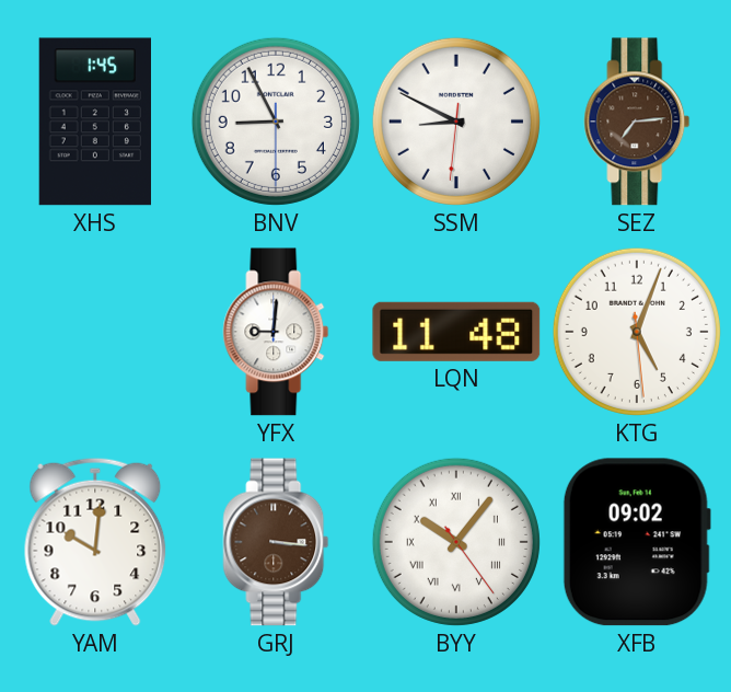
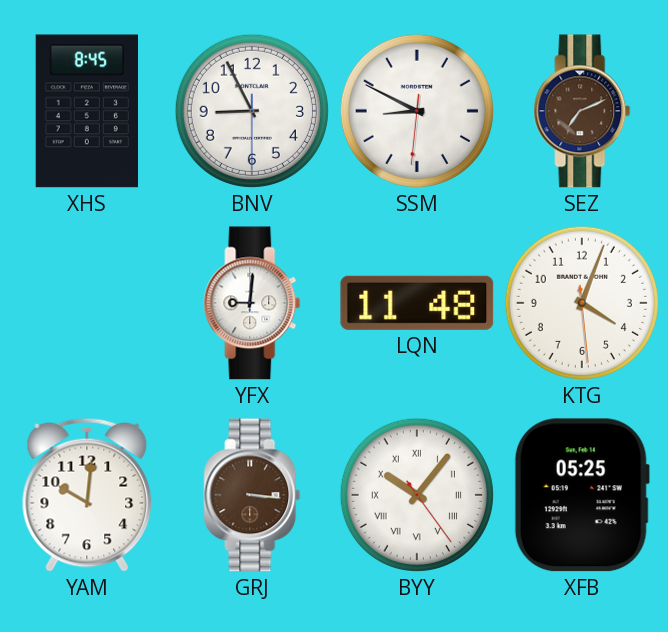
XHS: 1:45 -> 8:45 (86, 111)
SEZ: 7:14 -> 7:11 (582, 111)
KTG: 5:03 -> 4:03 (582, 303)
XFB: 09:02 -> 05:25 (582, 495)
